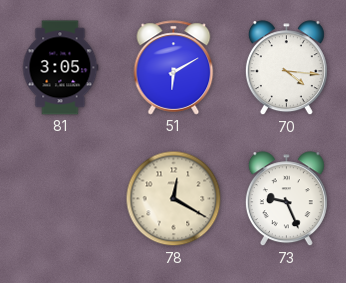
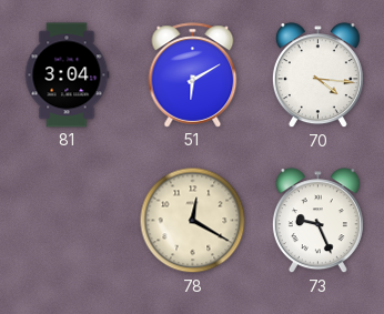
81: 3:05 -> 3:04 (68, 75)
